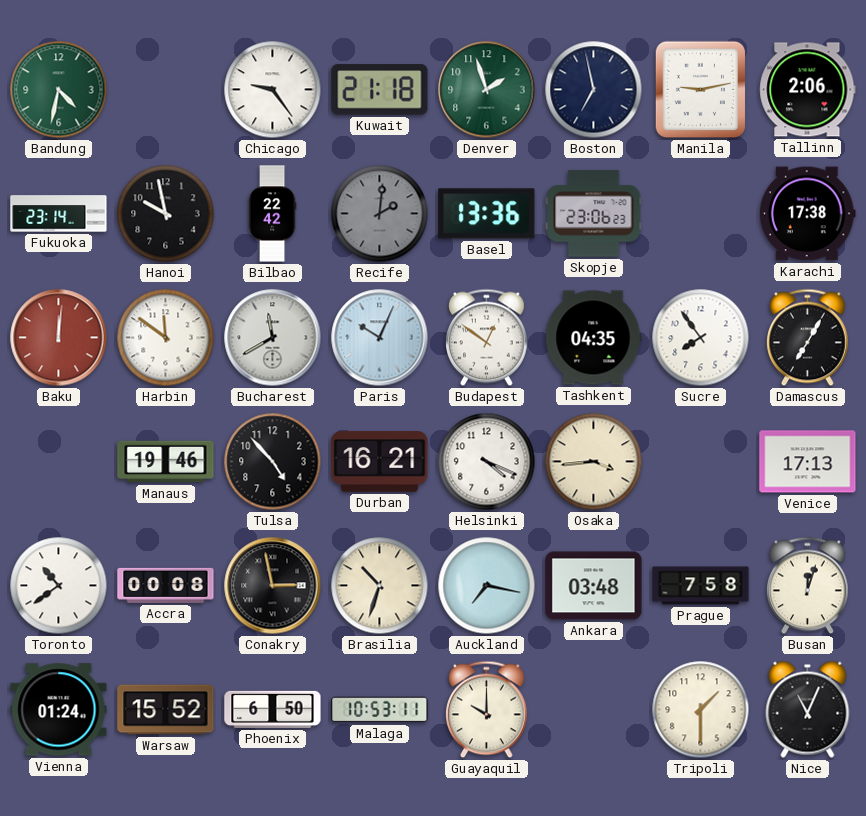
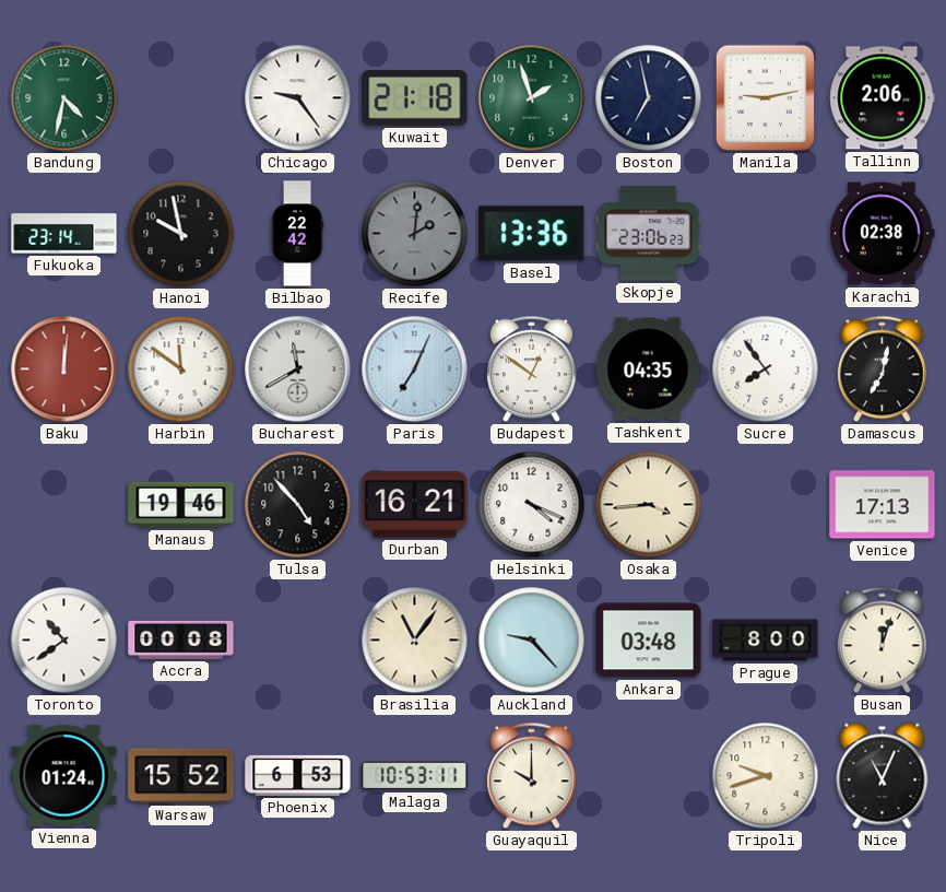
Karachi: 17:38 -> 02:38 (883, 234)
Paris: 10:04 -> 7:04 (415, 369)
Damascus: 7:05 -> 7:02 (883, 369)
Conakry: 2:58 -> none (273, 586)
Brasilia: 10:33 -> 11:06 (415, 641)
Auckland: 7:17 -> 9:23 (532, 641)
Prague: 7:58 -> 8:00 (766, 641)
Phoenix: 6:50 -> 6:53 (298, 775)
Tripoli: 1:30 -> 9:42 (766, 776)
